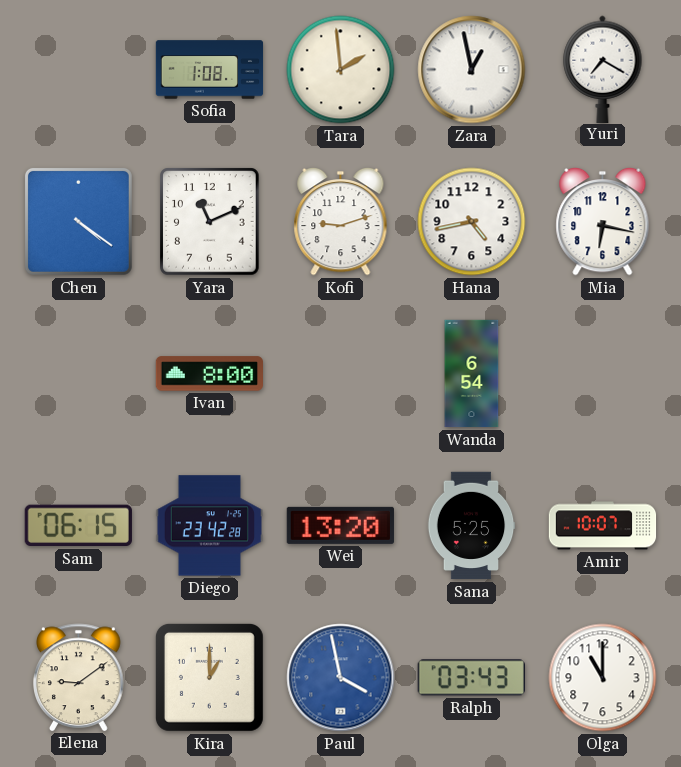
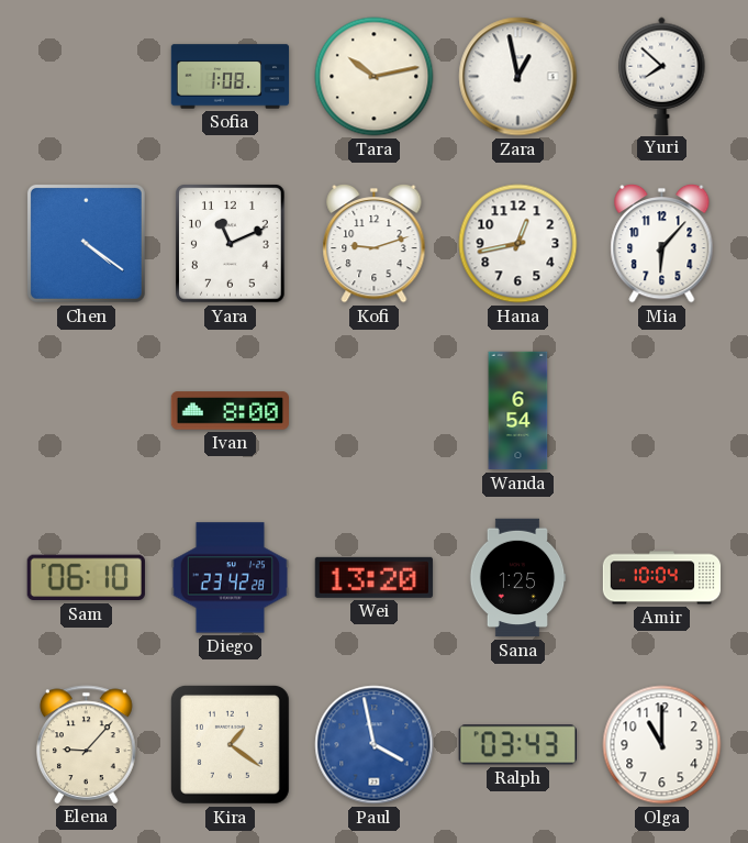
Tara: 1:59 -> 10:13 (375, 77)
Yuri: 7:20 -> 7:52 (662, 76)
Hana: 4:43 -> 12:43 (518, 244)
Mia: 6:17 -> 6:07 (662, 243)
Sam: 06:15 -> 06:10 (86, 578)
Sana: 5:25 -> 1:25 (517, 578)
Amir: 10:07 -> 10:04 (662, 578)
Elena: 9:09 -> 9:07 (87, 744)
Kira: 1:00 -> 1:21 (230, 744)
